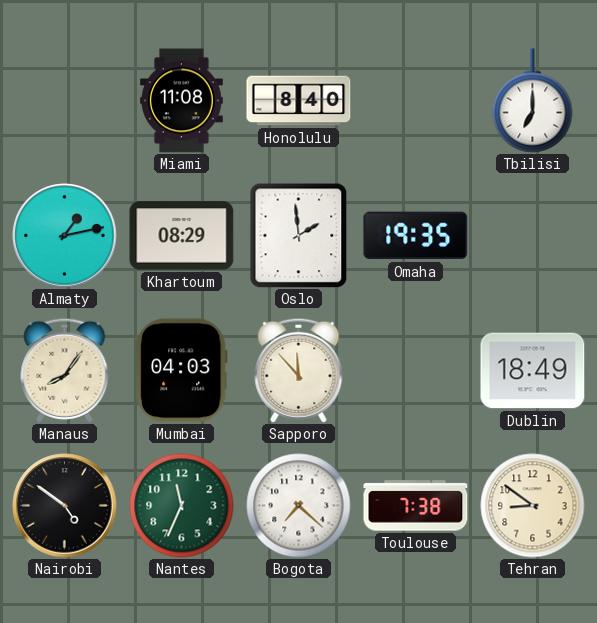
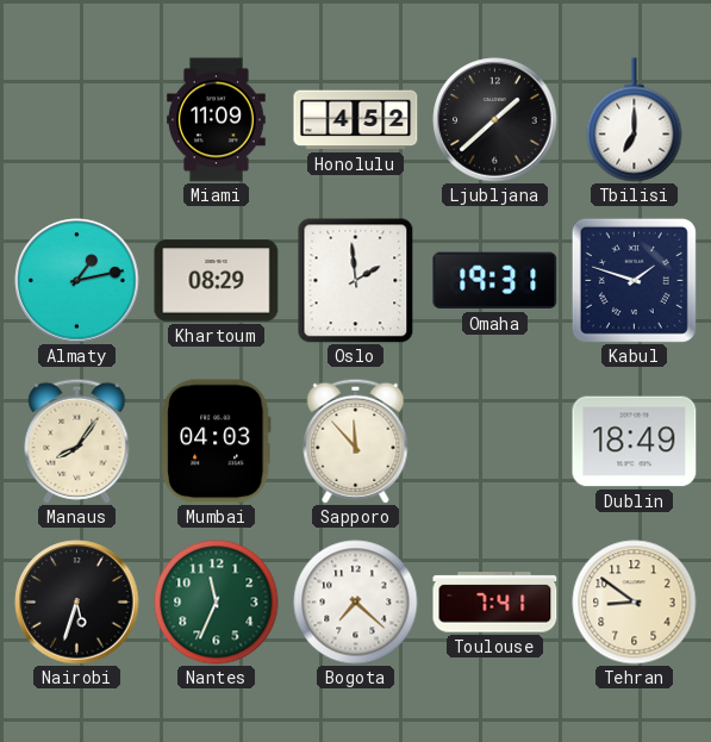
Miami: 11:08 -> 11:09 (217, 120)
Honolulu: 8:40 -> 4:52 (356, 120)
Ljubljana: none -> 1:38 (495, 120)
Omaha: 19:35 -> 19:31 (495, 281)
Kabul: none -> 1:48 (634, 280)
Nairobi: 4:51 -> 5:33 (77, 603)
Toulouse: 7:38 -> 7:41 (495, 603)
